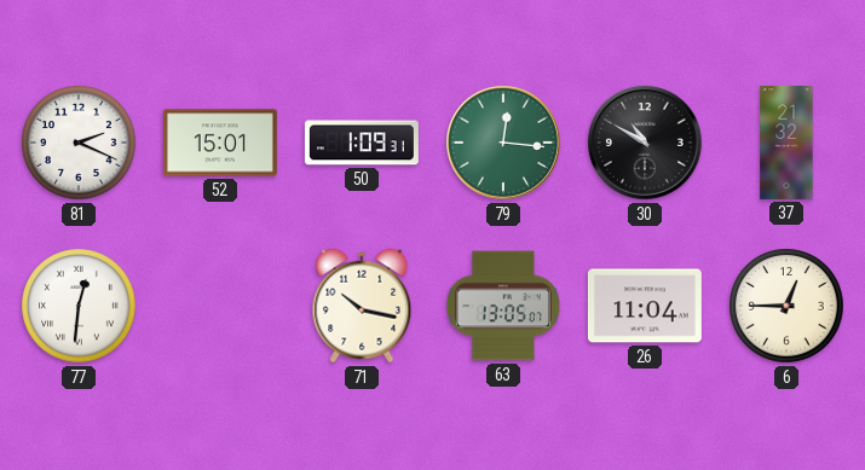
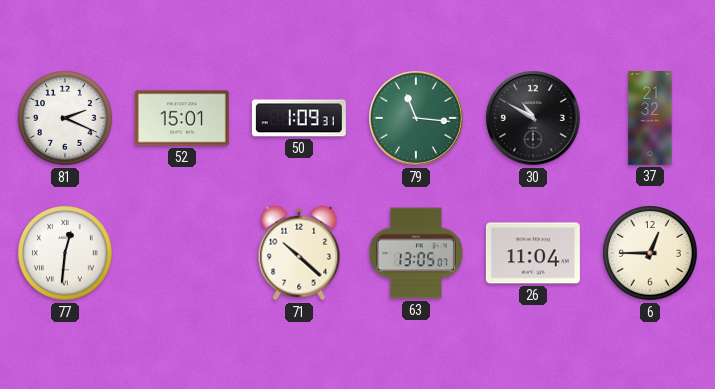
79: 12:16 -> 11:16 (416, 118)
71: 10:17 -> 10:22 (299, 253)
